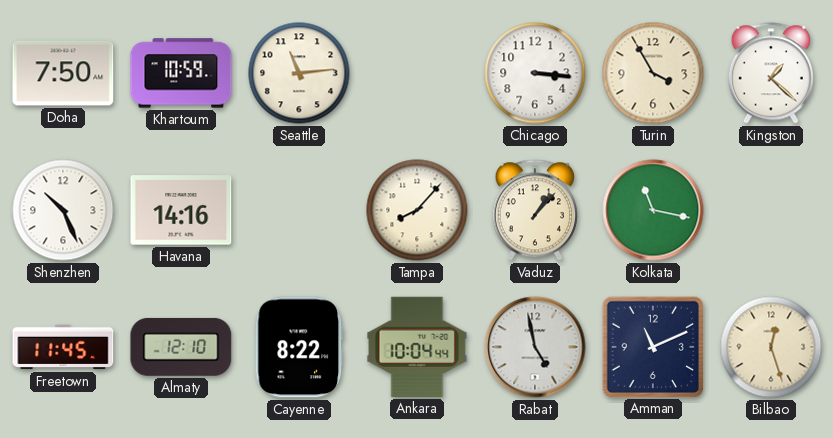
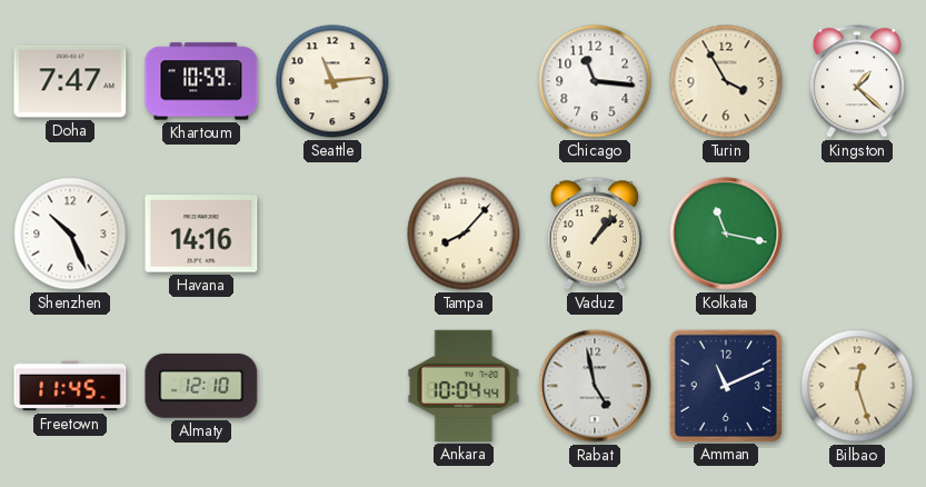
Doha: 7:50 -> 7:47 (70, 81)
Chicago: 3:16 -> 11:16 (595, 81)
Cayenne: 8:22 -> none (298, 347)
